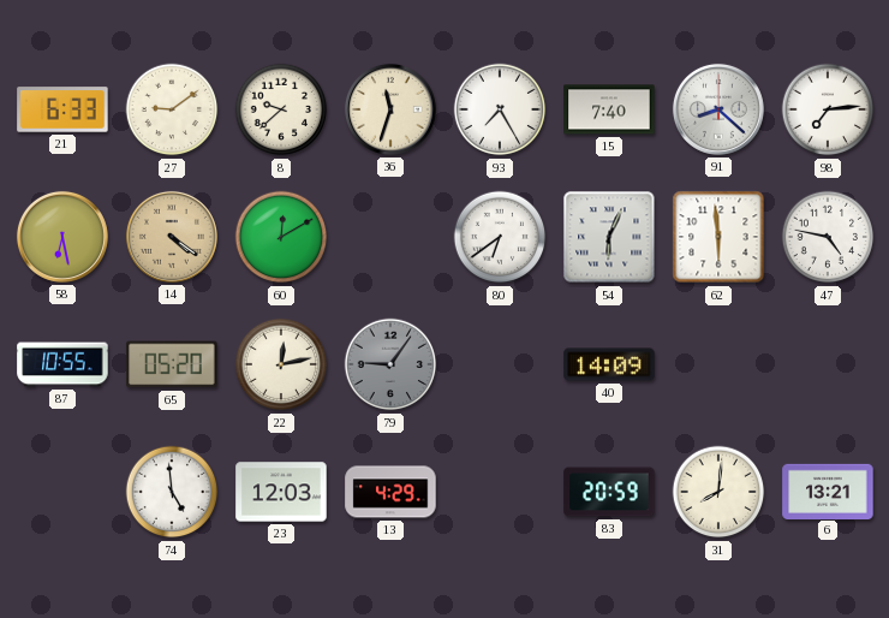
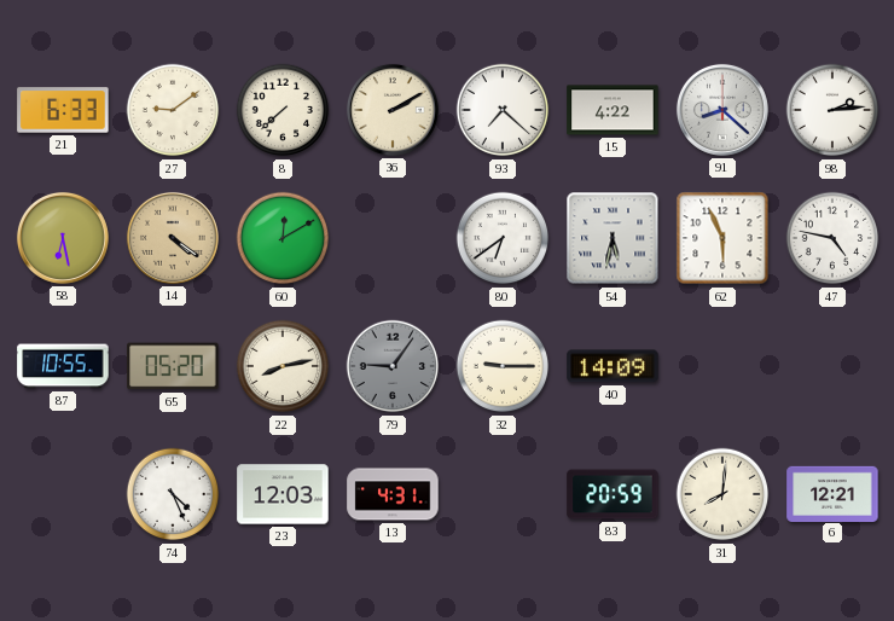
8: 9:38 -> 7:38 (283, 110)
36: 11:33 -> 2:10 (393, 110)
93: 7:25 -> 7:22 (503, 110)
15: 7:40 -> 4:22 (613, 110)
98: 7:14 -> 2:14 (832, 110)
54: 6:04 -> 5:32 (613, 238)
62: 5:59 -> 5:56 (722, 238)
22: 12:13 -> 8:13 (283, 366)
32: none -> 9:15 (503, 366)
74: 4:59 -> 4:26 (173, 494)
13: 4:29 -> 4:31 (393, 494)
6: 13:21 -> 12:21 (832, 493)
